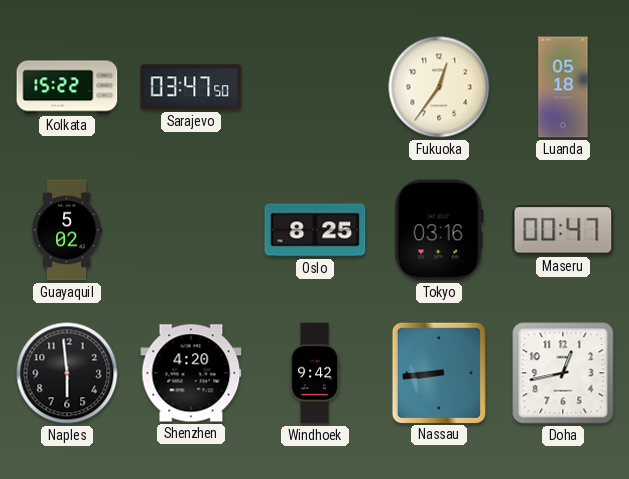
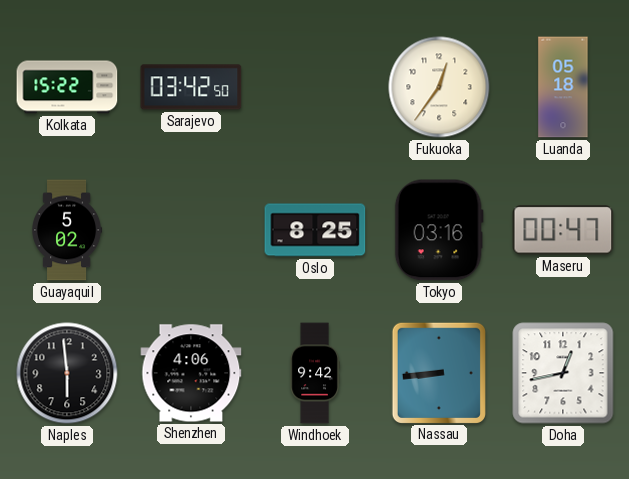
Sarajevo: 03:47 -> 03:42 (191, 87)
Shenzhen: 4:20 -> 4:06 (191, 373)
